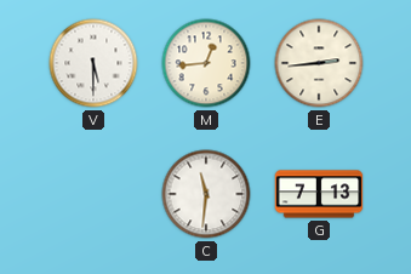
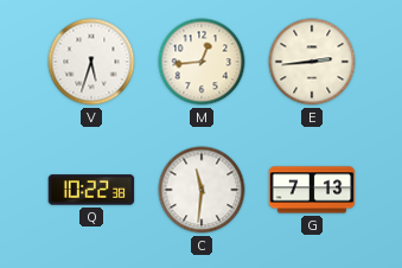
V: 5:30 -> 5:33 (91, 62)
Q: none -> 10:22 (91, 190)
